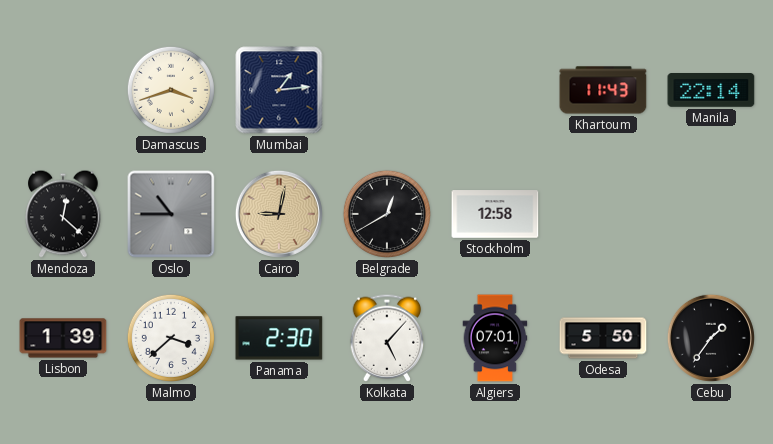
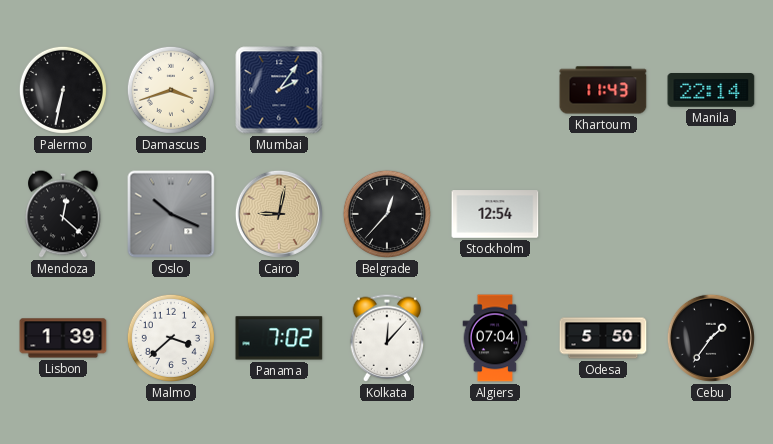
Palermo: none -> 6:32 (63, 90)
Mumbai: 1:14 -> 2:06 (279, 90)
Oslo: 10:45 -> 10:19 (171, 214)
Belgrade: 12:40 -> 12:37 (387, 214)
Stockholm: 12:58 -> 12:54 (495, 214)
Panama: 2:30 -> 7:02 (279, 338)
Kolkata: 5:07 -> 12:07 (387, 338)
Algiers: 07:01 -> 07:04 (495, 338)
